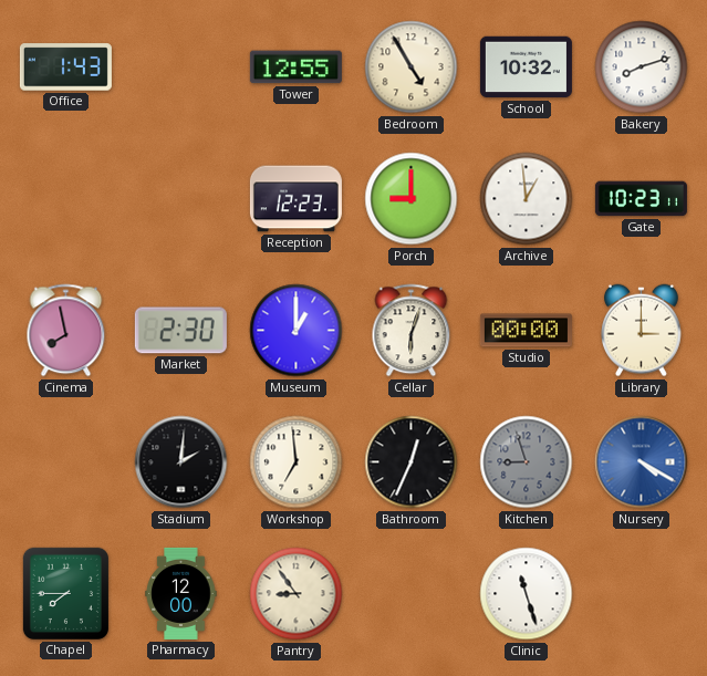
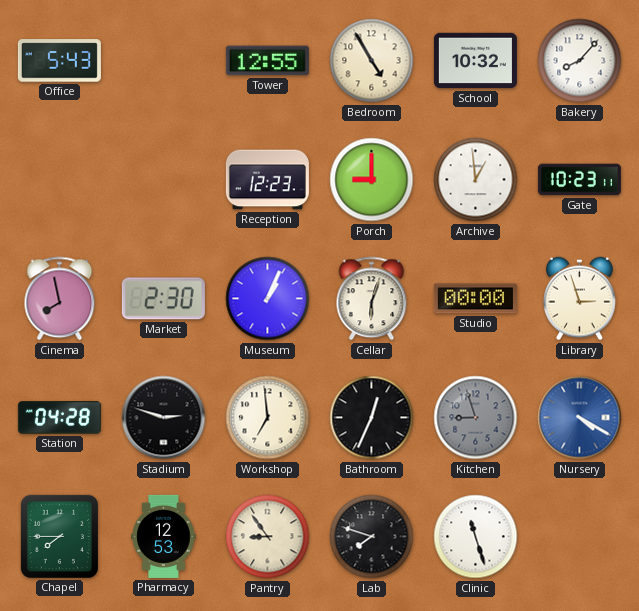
Office: 1:43 -> 5:43 (59, 61)
Bakery: 8:12 -> 8:07 (580, 61)
Museum: 1:00 -> 1:04 (268, 299)
Library: 3:00 -> 2:57 (580, 299)
Station: none -> 04:28 (59, 418)
Stadium: 2:01 -> 2:48 (164, 418)
Pharmacy: 12:00 -> 12:53 (164, 536)
Lab: none -> 7:48 (372, 537)
